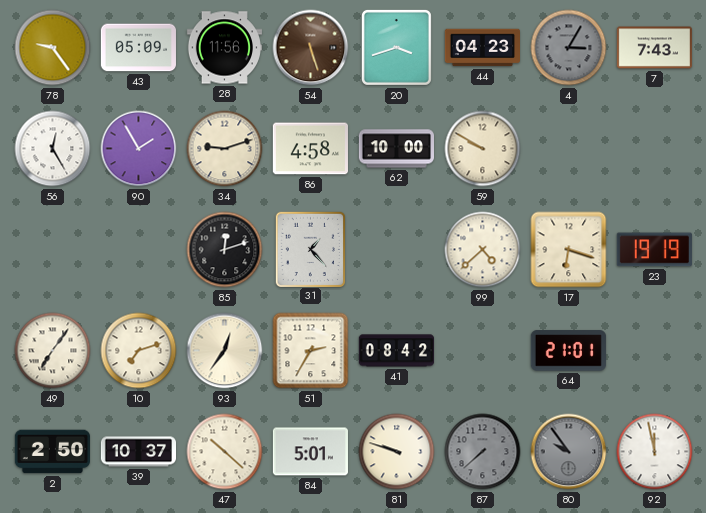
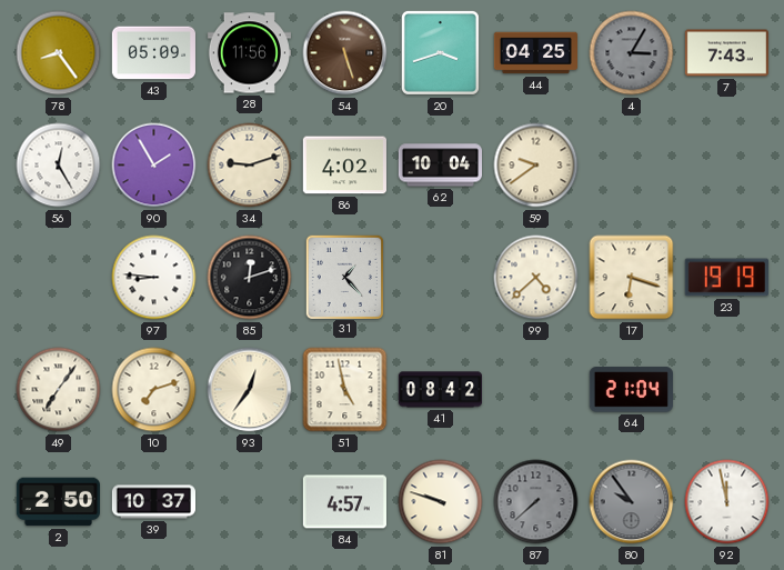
78: 9:24 -> 8:24 (59, 53)
44: 04:23 -> 04:25 (535, 53)
86: 4:58 -> 4:02 (344, 166)
62: 10:00 -> 10:04 (440, 166)
59: 9:50 -> 9:39 (536, 166)
97: none -> 8:46 (154, 278)
51: 2:35 -> 4:58 (345, 390)
64: 21:01 -> 21:04 (631, 390)
47: 10:22 -> none (225, 452)
84: 5:01 -> 4:57 (344, 502)
